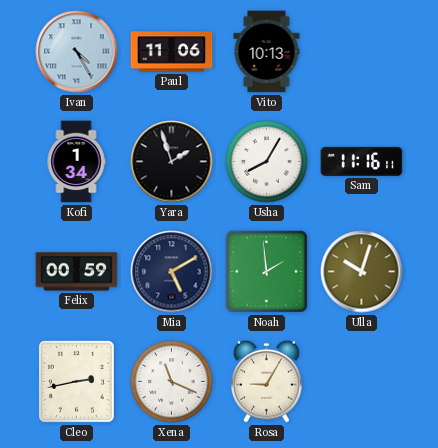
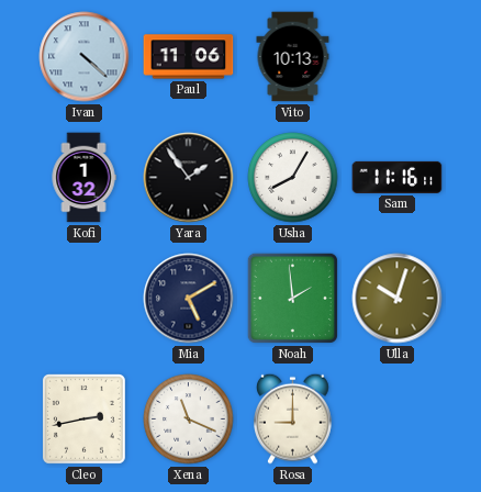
Ivan: 4:25 -> 4:22 (85, 57)
Kofi: 1:34 -> 1:32 (83, 178)
Yara: 1:57 -> 1:54 (189, 178)
Felix: 00:59 -> none (77, 272)
Rosa: 9:05 -> 9:00 (293, 418)
